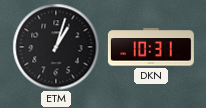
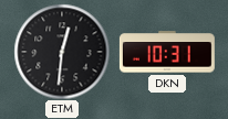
ETM: 1:03 -> 12:31 (62, 52)
